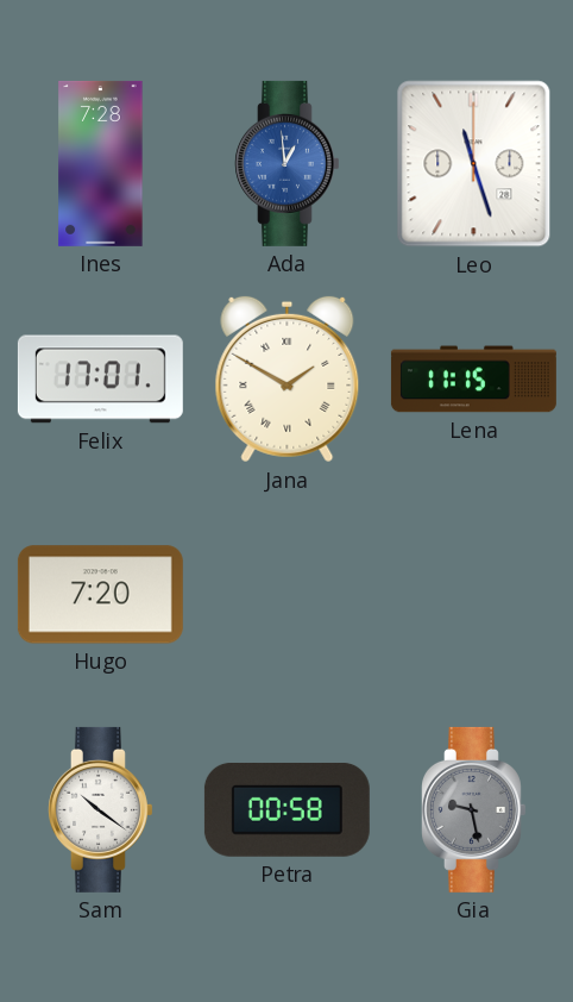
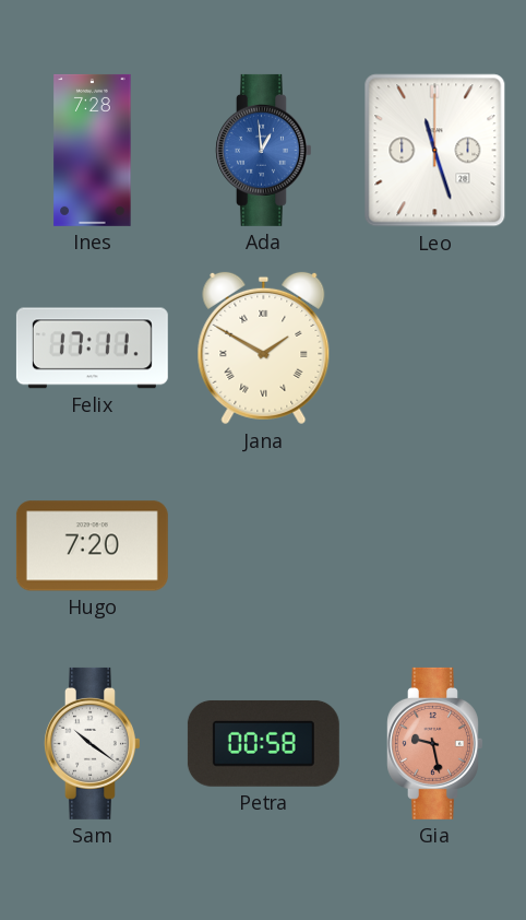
Felix: 17:01 -> 17:11 (92, 349)
Lena: 11:15 -> none (473, 380)
Gia dial: grey -> salmon (435, 743)
